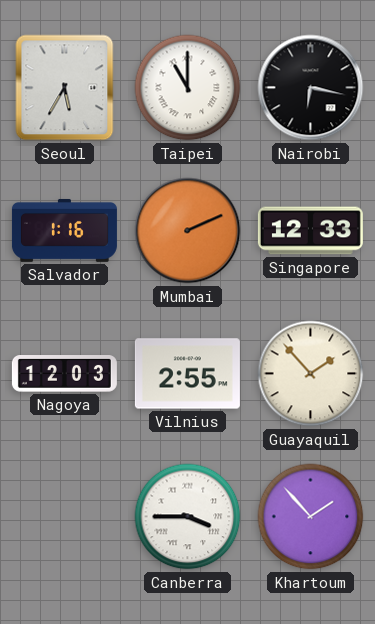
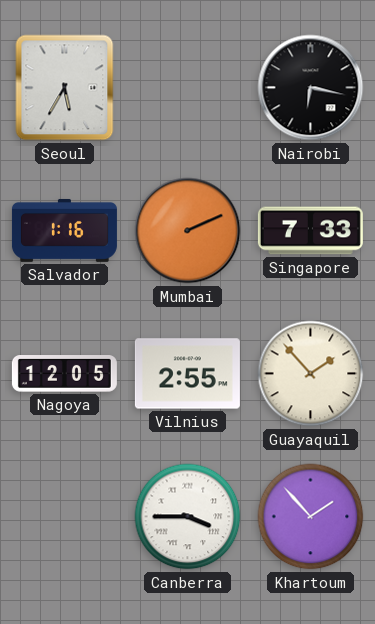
Taipei: 11:00 -> none (188, 88)
Singapore: 12:33 -> 7:33 (310, 231)
Nagoya: 12:03 -> 12:05 (64, 374)
